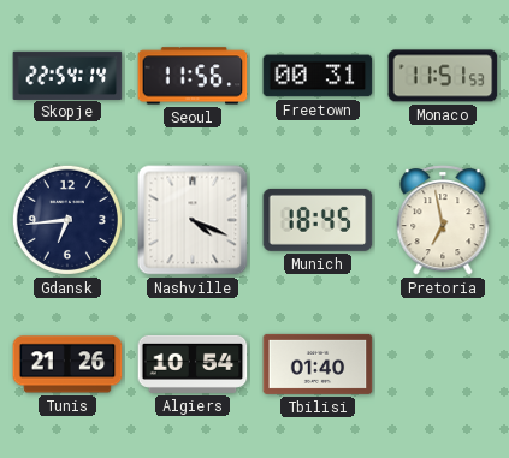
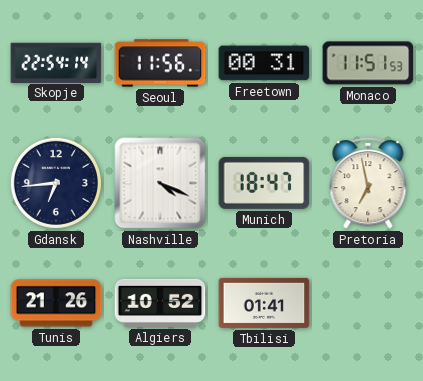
Munich: 18:45 -> 18:47 (264, 183)
Algiers: 10:54 -> 10:52 (160, 303)
Tbilisi: 01:40 -> 01:41 (264, 303)
